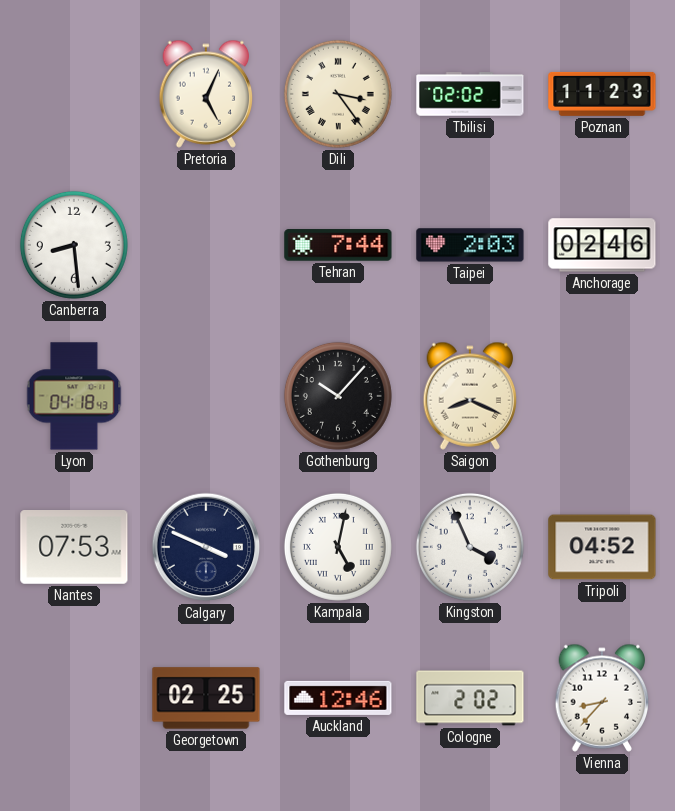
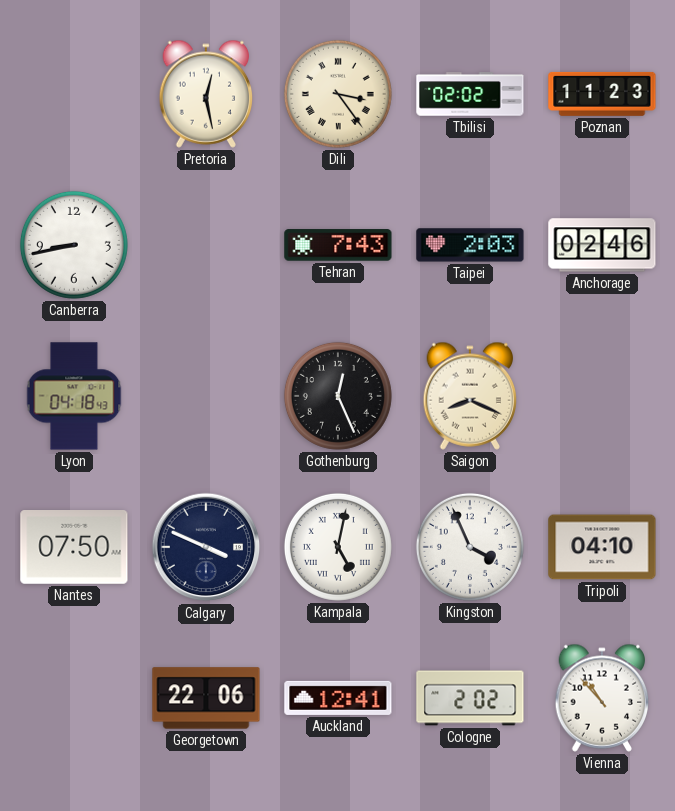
Pretoria: 5:04 -> 12:28 (206, 94)
Canberra: 8:29 -> 8:43 (74, 245)
Tehran: 7:44 -> 7:43 (338, 245)
Gothenburg: 10:07 -> 12:26 (338, 396)
Nantes: 07:53 -> 07:50 (74, 548)
Tripoli: 04:52 -> 04:10 (602, 547)
Georgetown: 02:25 -> 22:06 (206, 698)
Auckland: 12:46 -> 12:41 (338, 698)
Vienna: 8:37 -> 10:53 (602, 698)
